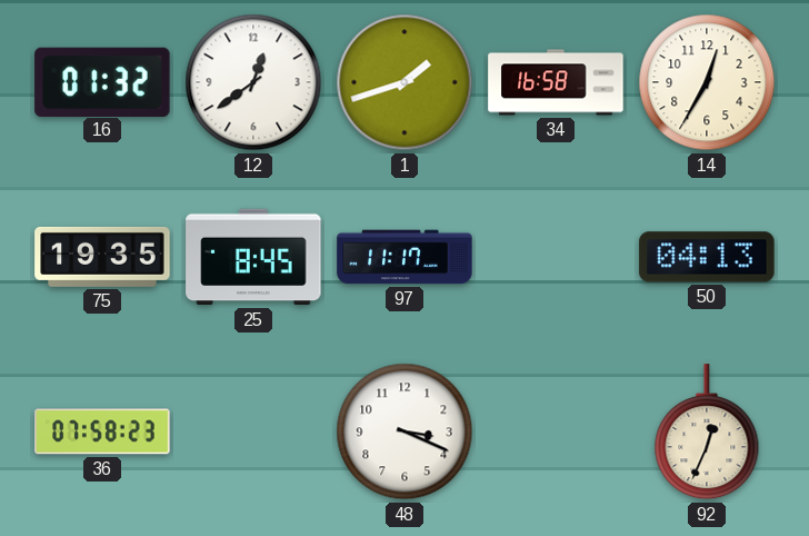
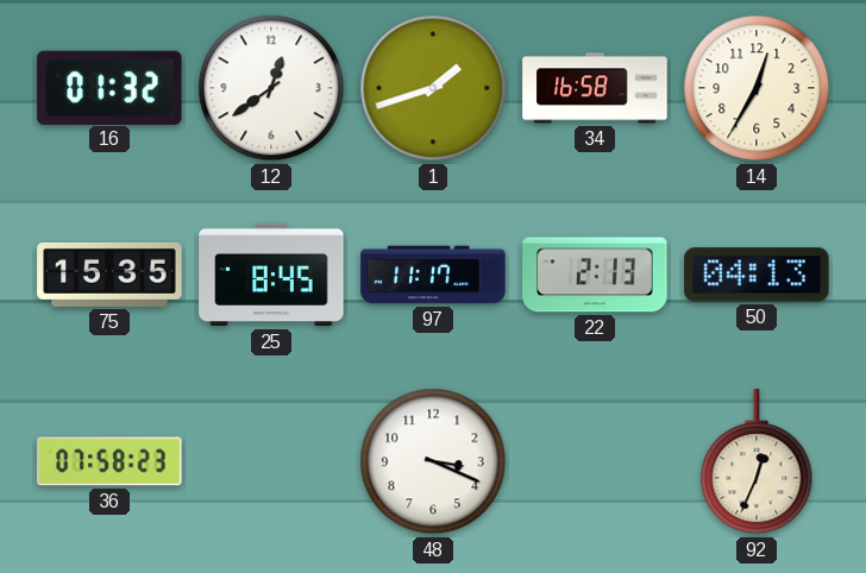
75: 19:35 -> 15:35 (109, 275)
22: none -> 2:13 (595, 275)
